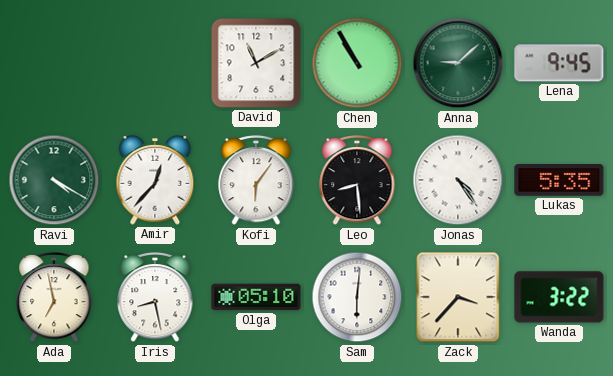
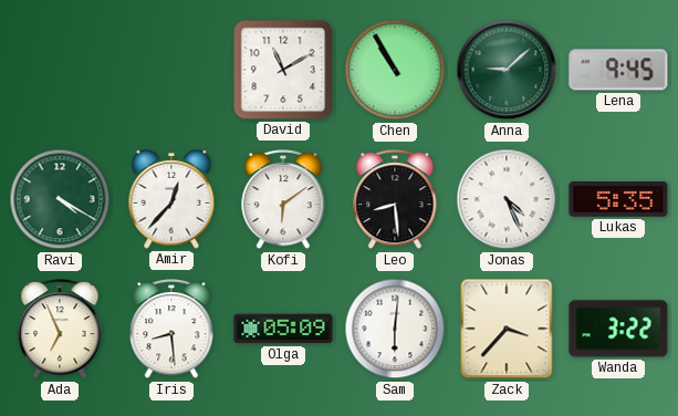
Kofi: 6:06 -> 6:09 (283, 200)
Jonas: 4:24 -> 4:26 (507, 199)
Ada: 6:58 -> 6:56 (60, 330)
Iris: 8:28 -> 8:29 (171, 330)
Olga: 05:10 -> 05:09 (283, 329)
